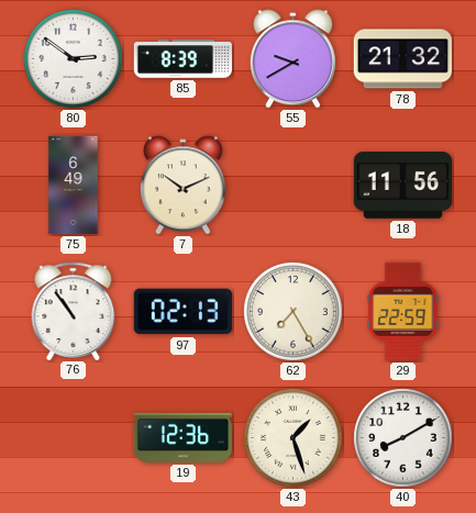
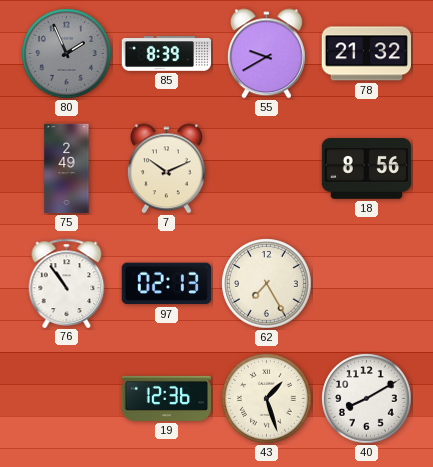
80: 2:51 -> 1:56 (67, 54)
80 dial: white -> grey (67, 54)
75: 6:49 -> 2:49 (67, 169)
18: 11:56 -> 8:56 (366, 169)
29: 22:59 -> none (403, 311)
